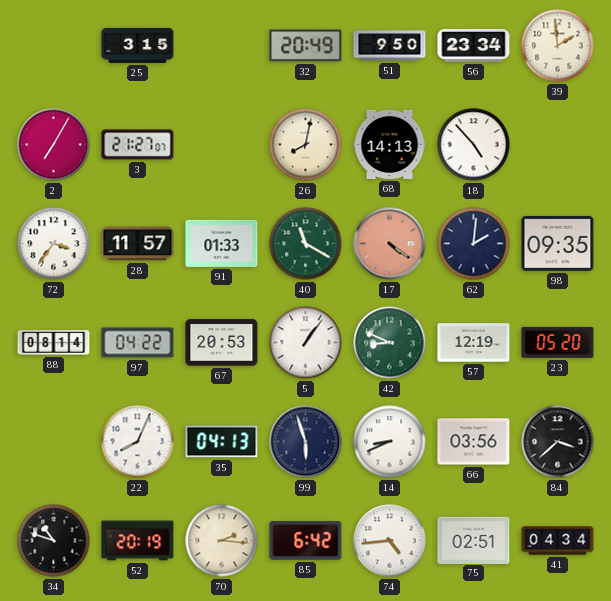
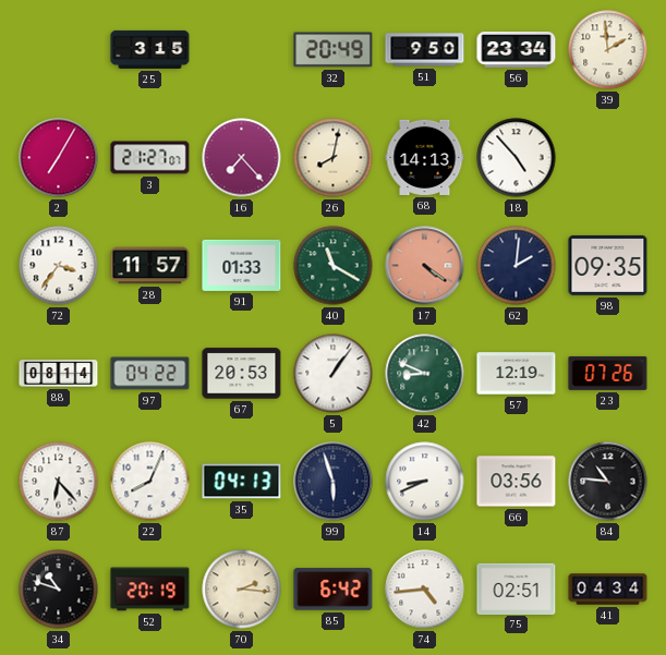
16: none -> 7:23 (242, 158)
23: 05:20 -> 07:26 (608, 373)
87: none -> 6:23 (59, 482)
84: 3:38 -> 10:46 (608, 482)
